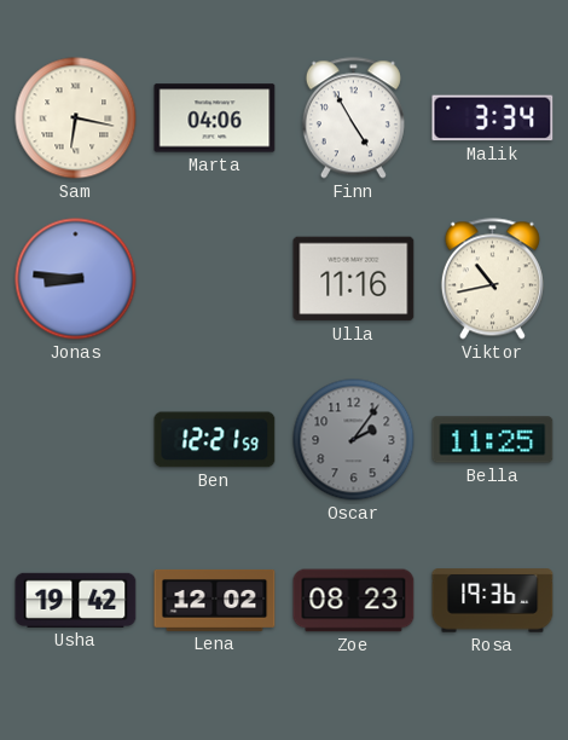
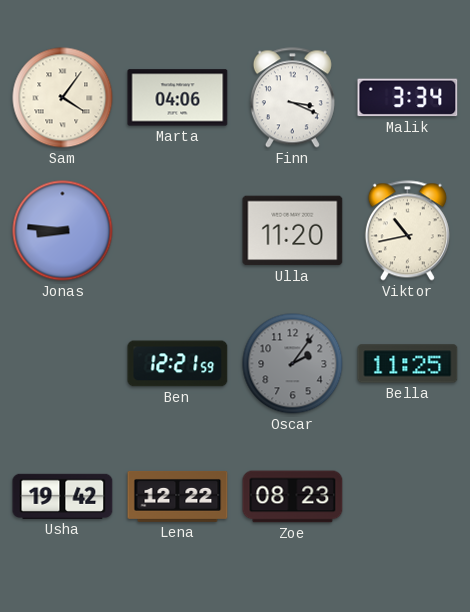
Sam: 6:17 -> 4:06 (63, 98)
Finn: 4:55 -> 3:19 (292, 98)
Ulla: 11:16 -> 11:20 (293, 231)
Lena: 12:02 -> 12:22 (178, 496)
Rosa: 19:36 -> none (493, 601)
